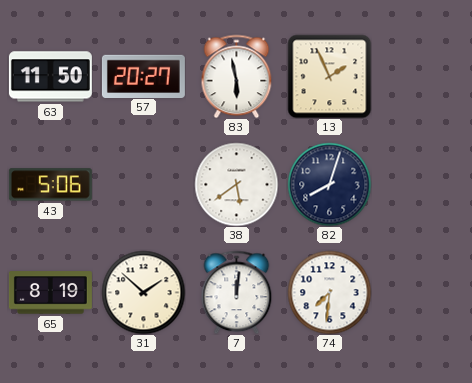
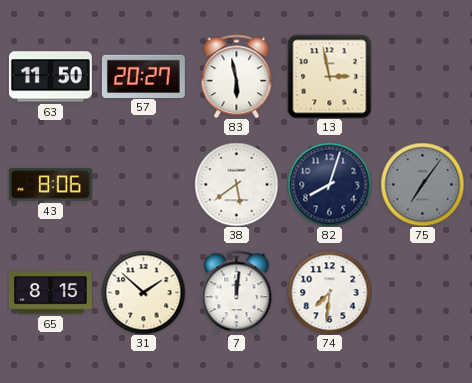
13: 1:56 -> 2:58 (329, 76)
43: 5:06 -> 8:06 (50, 185)
75: none -> 7:06 (422, 184)
65: 8:19 -> 8:15 (50, 293)
